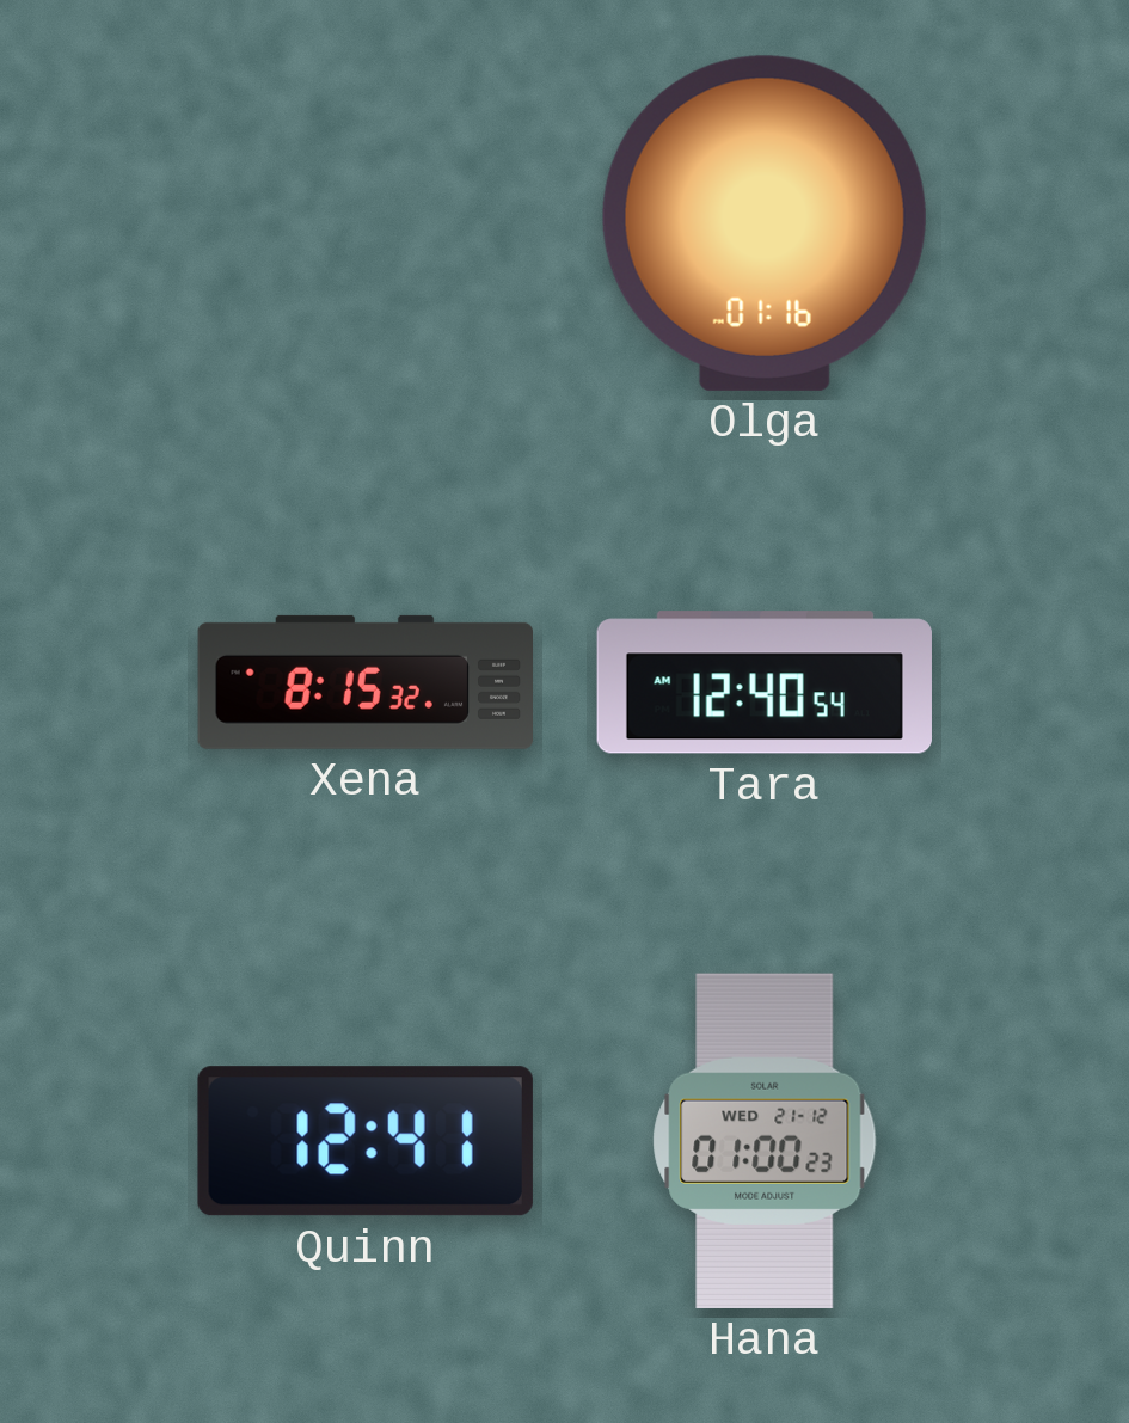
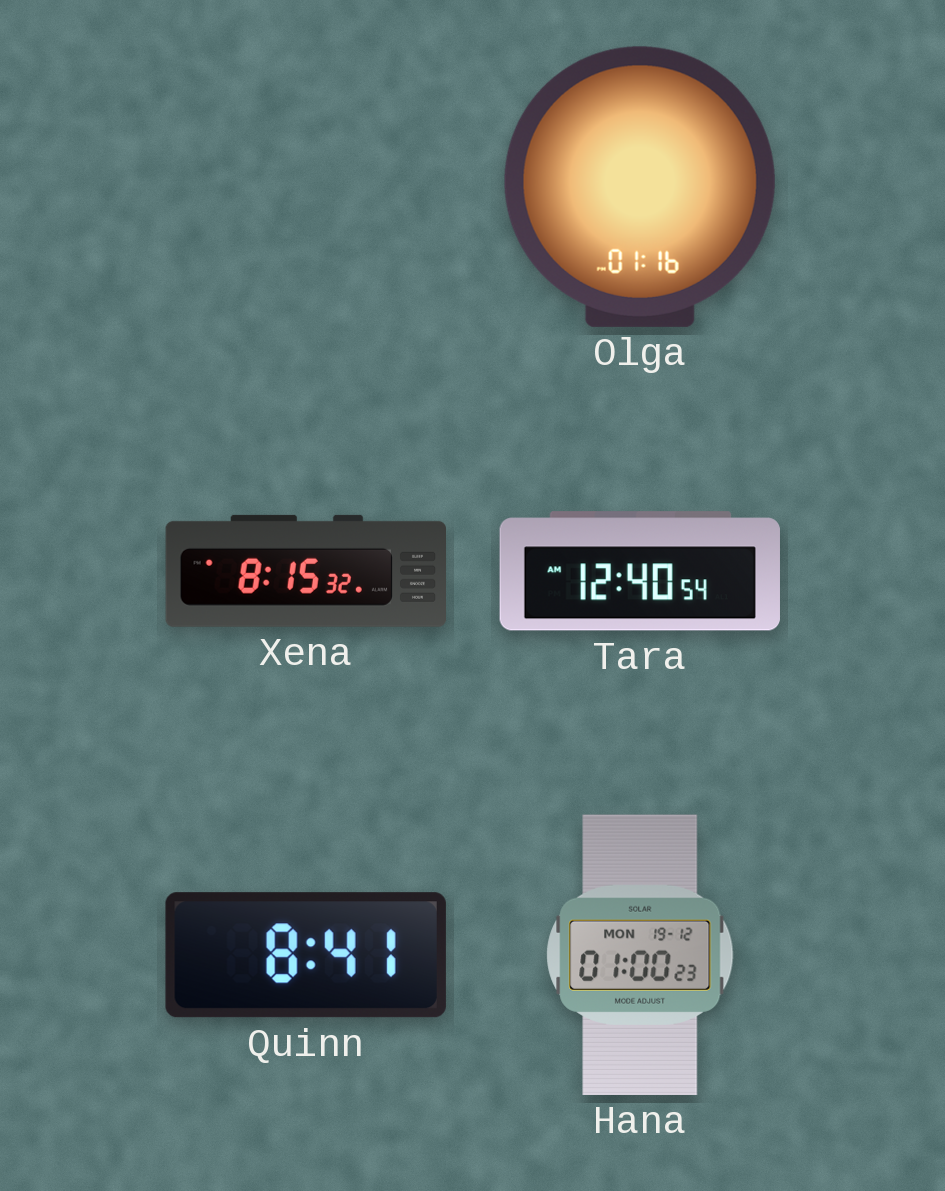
Quinn: 12:41 -> 8:41 (306, 955)
Hana date: WED 21-12 -> MON 19-12 (640, 955)
